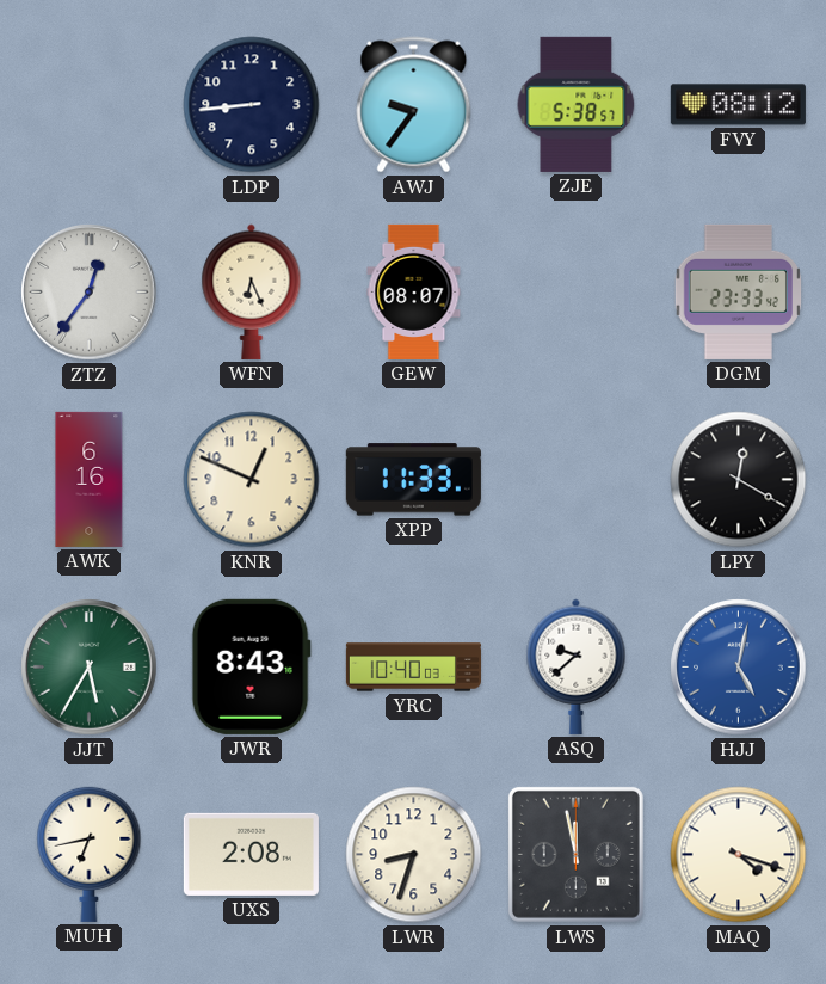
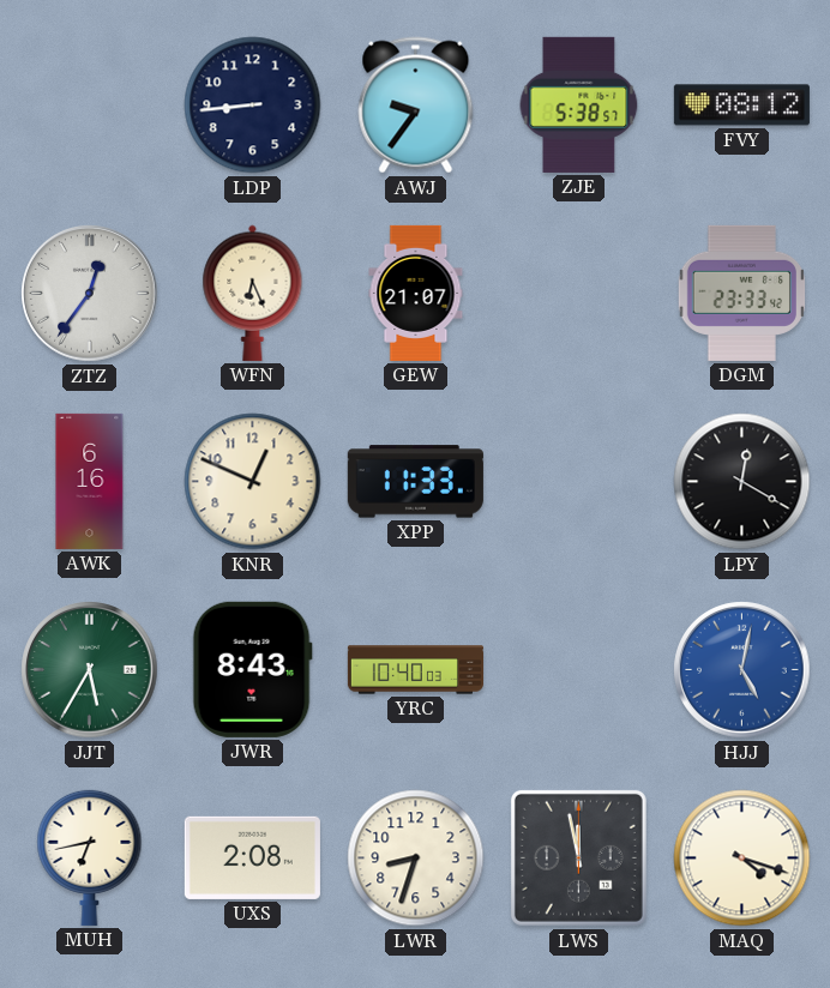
GEW: 08:07 -> 21:07 (416, 293)
ASQ: 9:38 -> none (577, 666)
